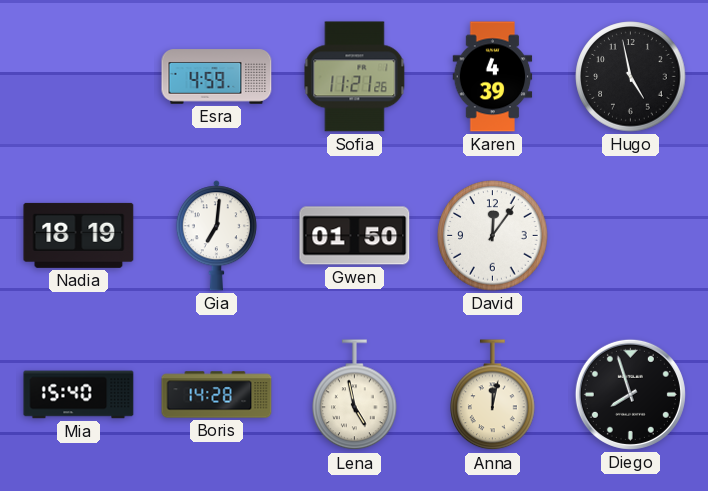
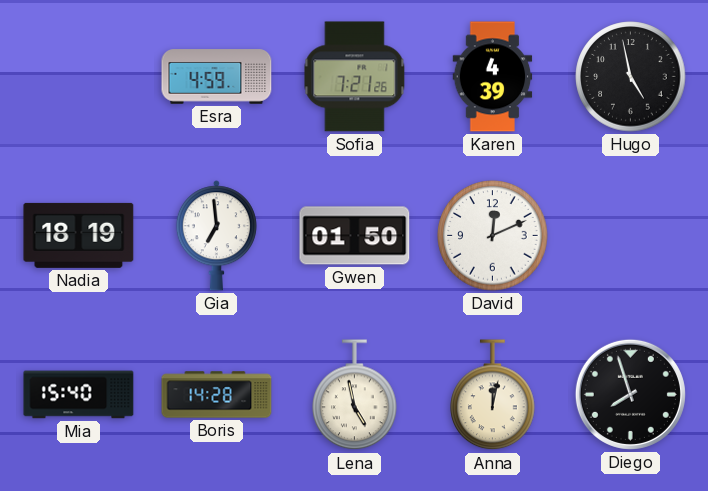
Sofia: 11:21 -> 7:21 (355, 77)
Gia: 7:01 -> 6:59 (216, 236)
David: 12:06 -> 12:11 (493, 236)
